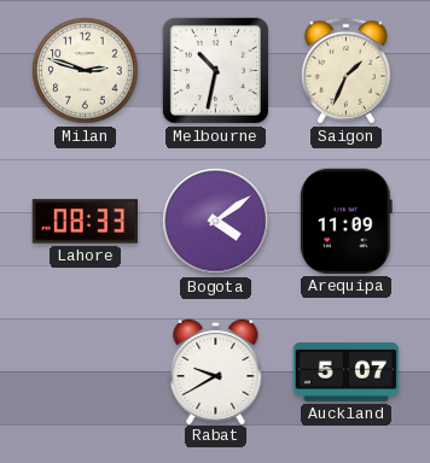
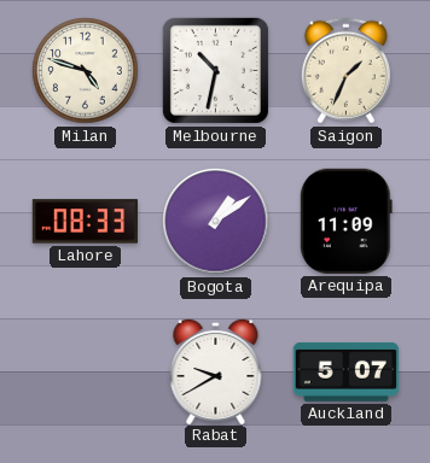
Milan: 2:48 -> 4:48 (86, 71)
Bogota: 4:09 -> 1:09 (216, 222)
